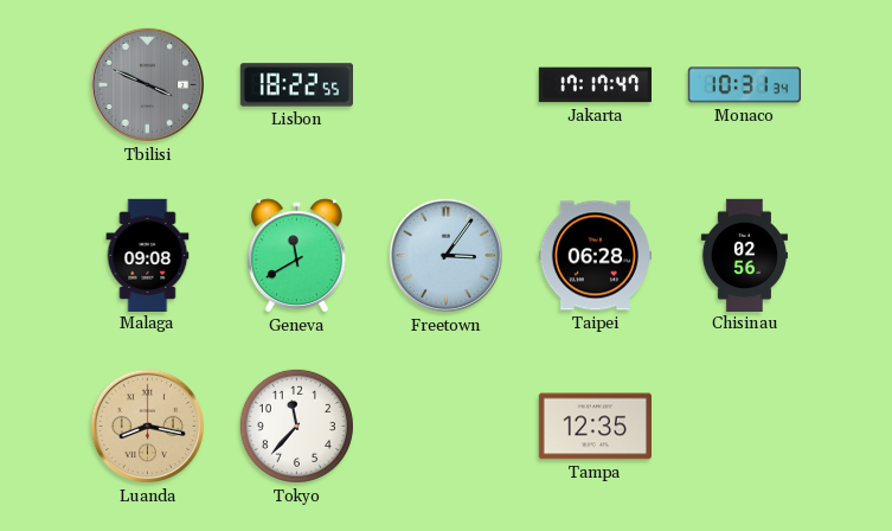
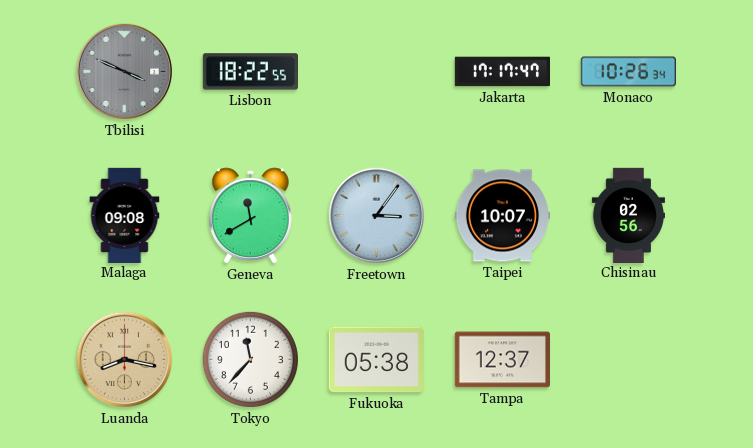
Monaco: 10:31 -> 10:26 (628, 72)
Taipei: 06:28 -> 10:07 (502, 216)
Fukuoka: none -> 05:38 (376, 360)
Tampa: 12:35 -> 12:37 (502, 360)
